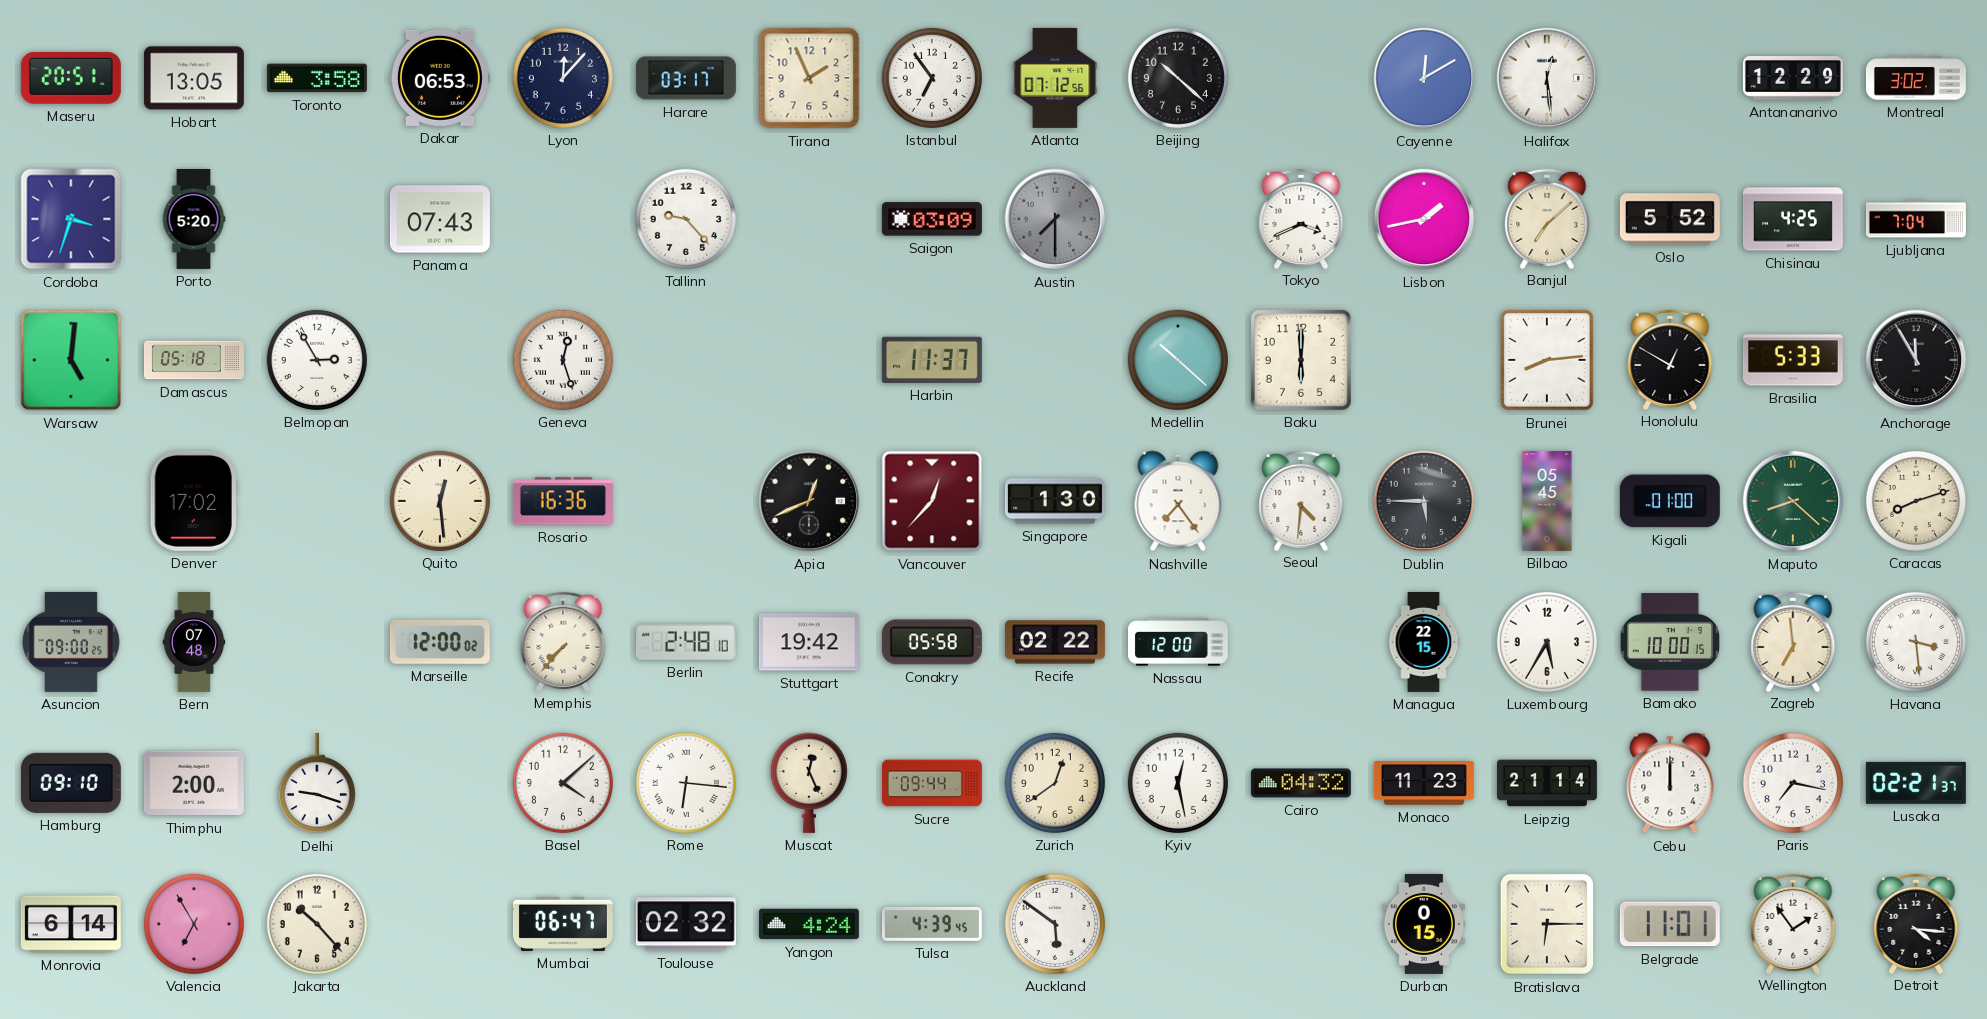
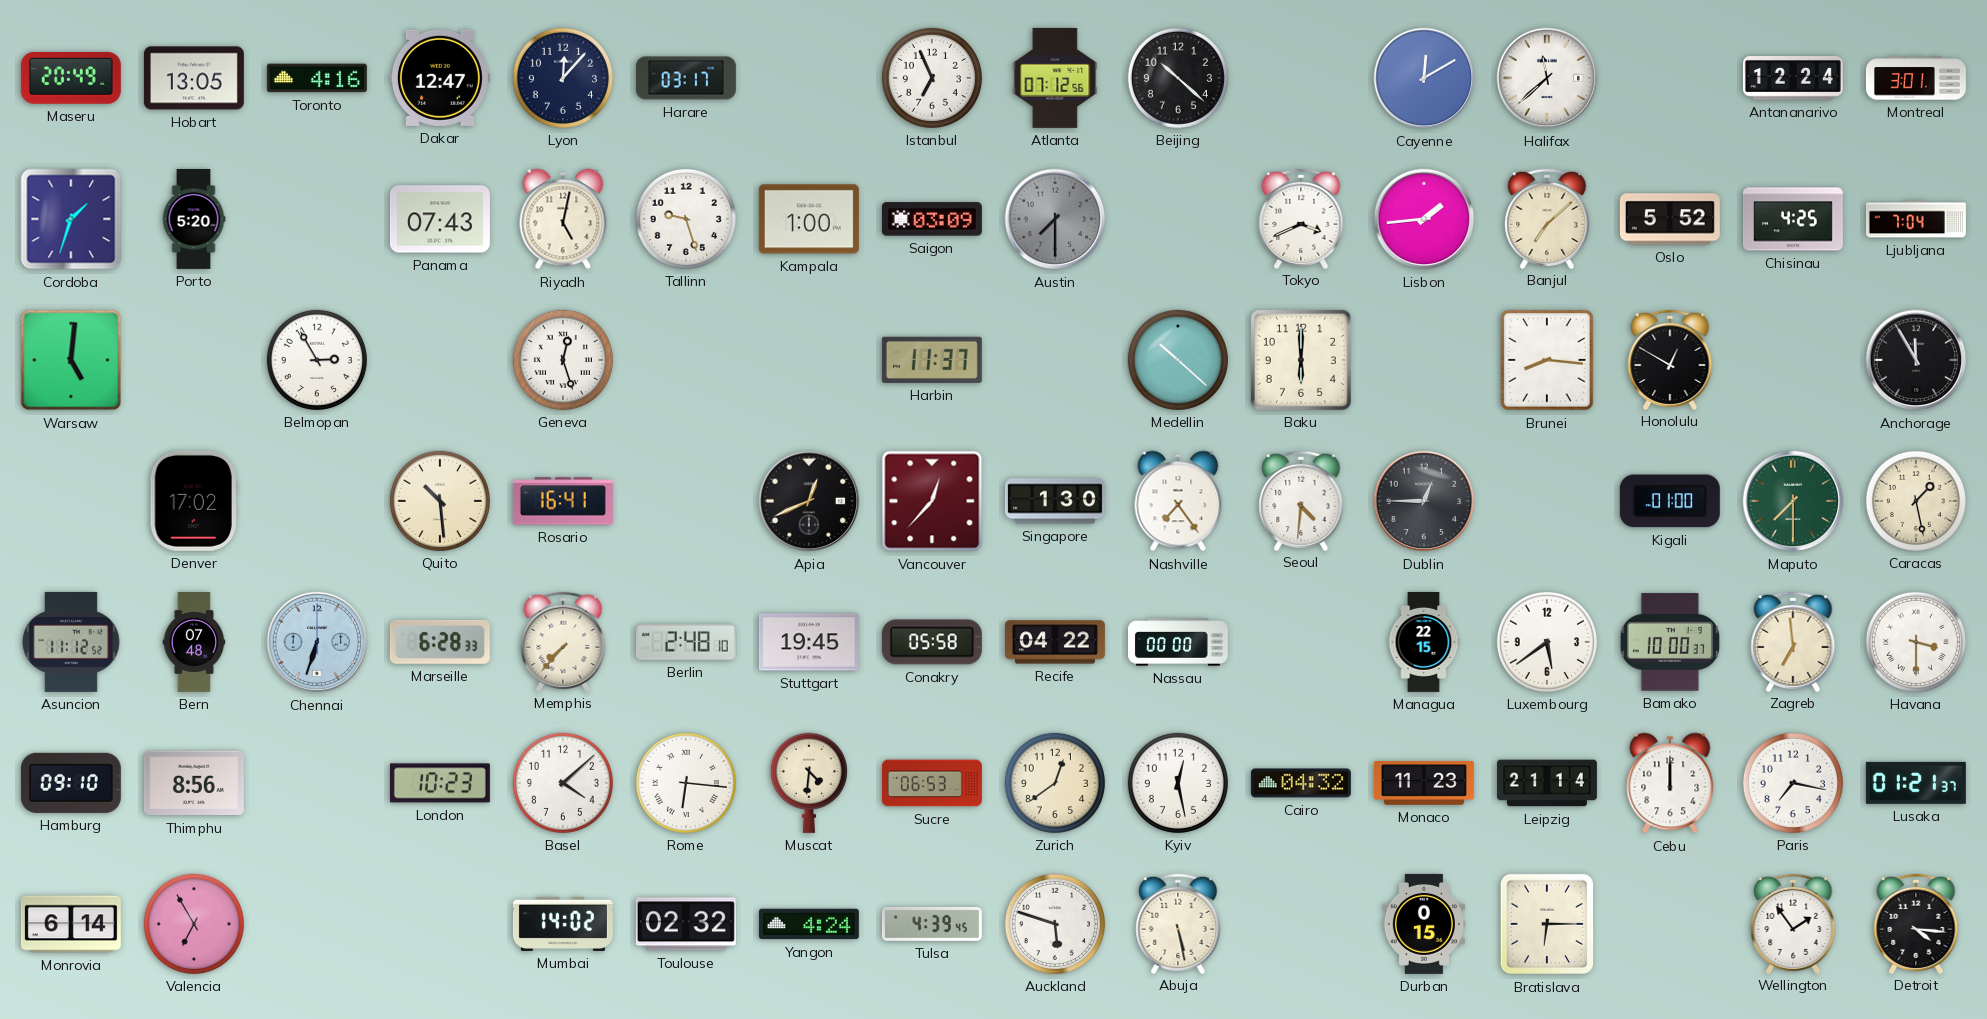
Maseru: 20:51 -> 20:49 (71, 78)
Toronto: 3:58 -> 4:16 (317, 78)
Dakar: 06:53 -> 12:47 (440, 78)
Tirana: 1:56 -> none (809, 78)
Istanbul: 6:54 -> 6:56 (932, 78)
Halifax: 12:29 -> 11:38 (1547, 78)
Antananarivo: 12:29 -> 12:24 (1793, 79)
Montreal: 3:02 -> 3:01 (1916, 78)
Cordoba: 3:33 -> 1:33 (71, 219)
Riyadh: none -> 5:02 (563, 219)
Tallinn: 9:23 -> 9:27 (686, 219)
Kampala: none -> 1:00 (809, 219)
Lisbon: 1:43 -> 1:44 (1424, 219)
Damascus: 05:18 -> none (194, 360)
Brunei: 8:14 -> 8:16 (1547, 360)
Brasilia: 5:33 -> none (1793, 360)
Quito: 12:29 -> 10:29 (440, 501)
Rosario: 16:36 -> 16:41 (563, 501)
Dublin: 5:45 -> 12:45 (1424, 501)
Bilbao: 05:45 -> none (1547, 501)
Maputo: 8:22 -> 7:30 (1793, 501)
Caracas: 8:12 -> 1:28 (1916, 501)
Asuncion: 09:00 -> 11:12 (71, 642)
Chennai: none -> 6:33 (317, 642)
Marseille: 12:00 -> 6:28 (440, 642)
Stuttgart: 19:42 -> 19:45 (809, 642)
Recife: 02:22 -> 04:22 (1055, 642)
Nassau: 12:00 -> 00:00 (1178, 642)
Luxembourg: 5:35 -> 5:39 (1547, 642)
Bamako: 10:00:15 -> 10:00:37 (1670, 642)
Havana: 3:29 -> 3:30 (1916, 642)
Thimphu: 2:00 -> 8:56 (194, 783)
Delhi: 9:18 -> none (317, 783)
London: none -> 10:23 (440, 783)
Muscat: 12:26 -> 4:31 (809, 783)
Sucre: 09:44 -> 06:53 (932, 783)
Lusaka: 02:21 -> 01:21 (1916, 783)
Jakarta: 10:23 -> none (317, 924)
Mumbai: 06:47 -> 14:02 (563, 924)
Auckland: 5:51 -> 5:48 (1055, 924)
Abuja: none -> 5:28 (1178, 923)
Belgrade: 11:01 -> none (1670, 924)
